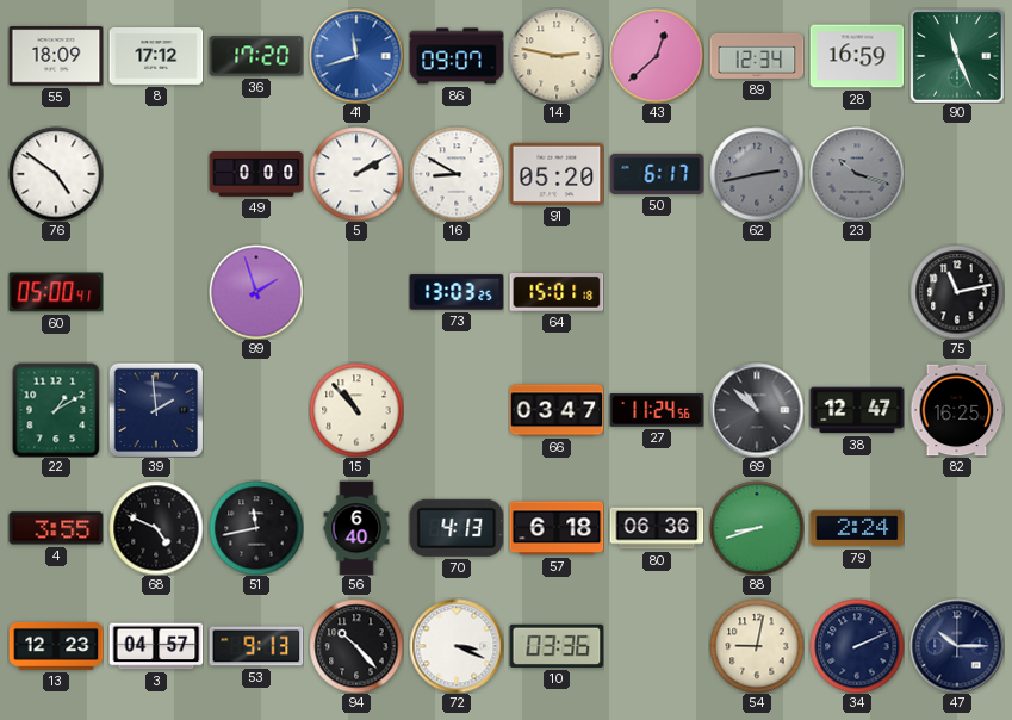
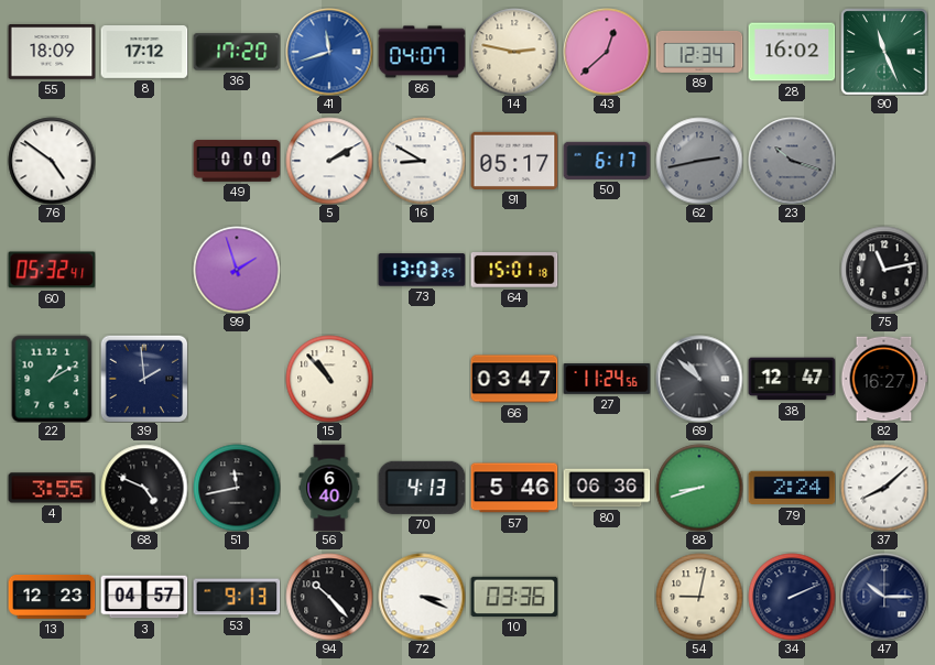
86: 09:07 -> 04:07 (422, 52)
28: 16:59 -> 16:02 (792, 52)
91: 05:20 -> 05:17 (514, 161)
60: 05:00 -> 05:32 (52, 270)
82: 16:25 -> 16:27 (884, 379)
57: 6:18 -> 5:46 (514, 488)
37: none -> 8:08 (884, 488)
